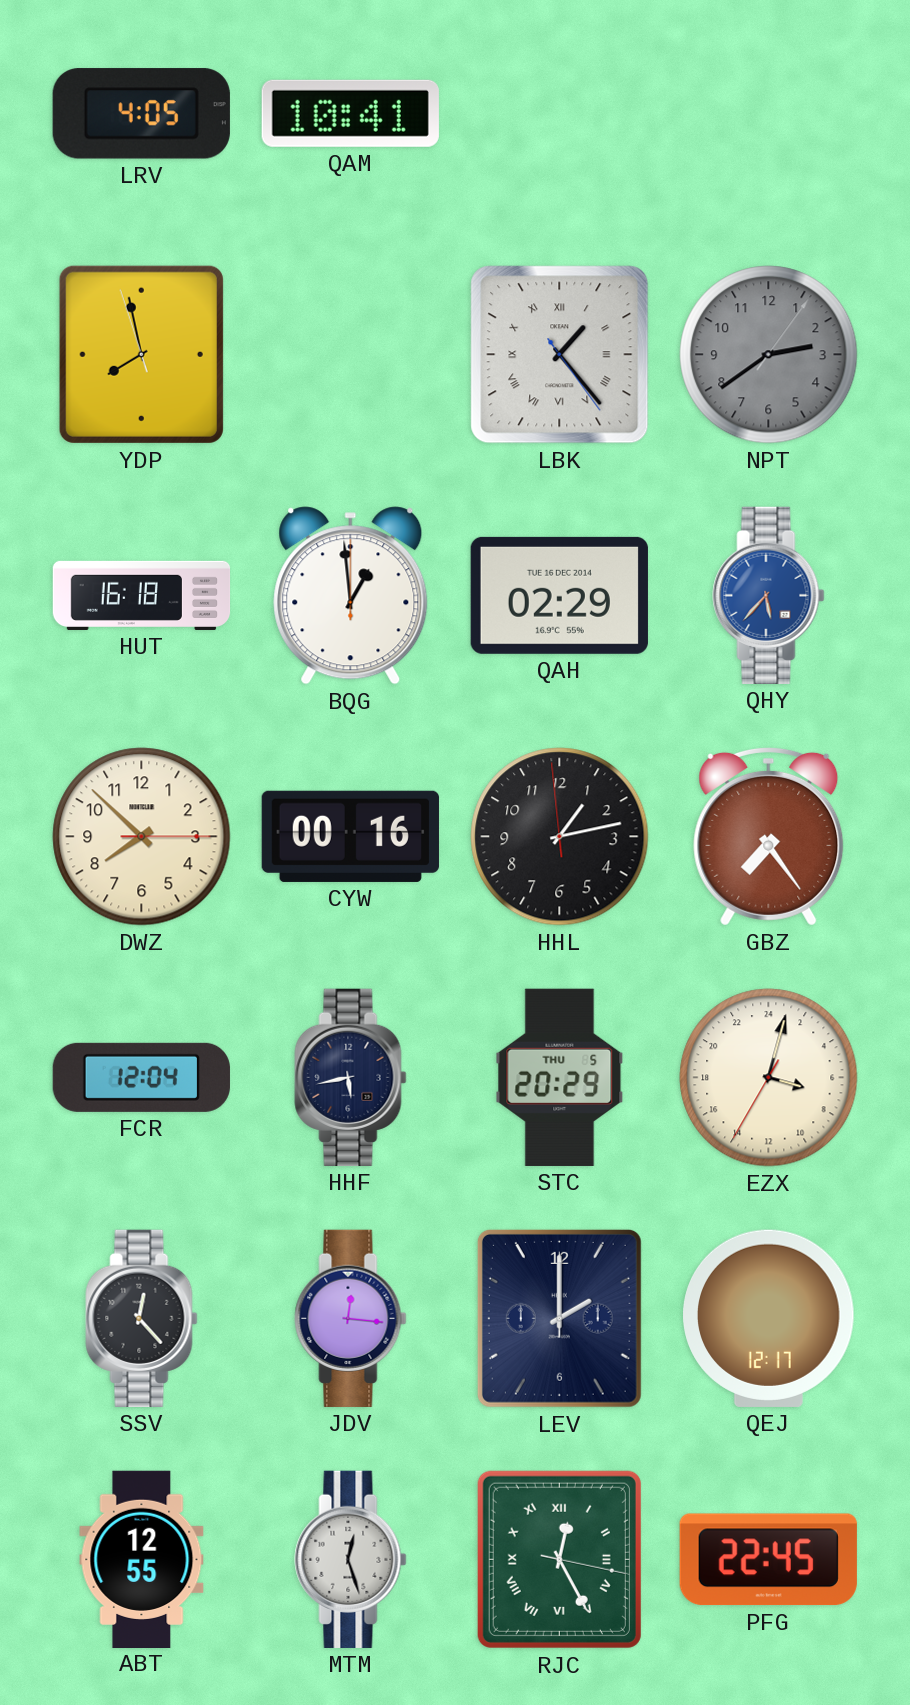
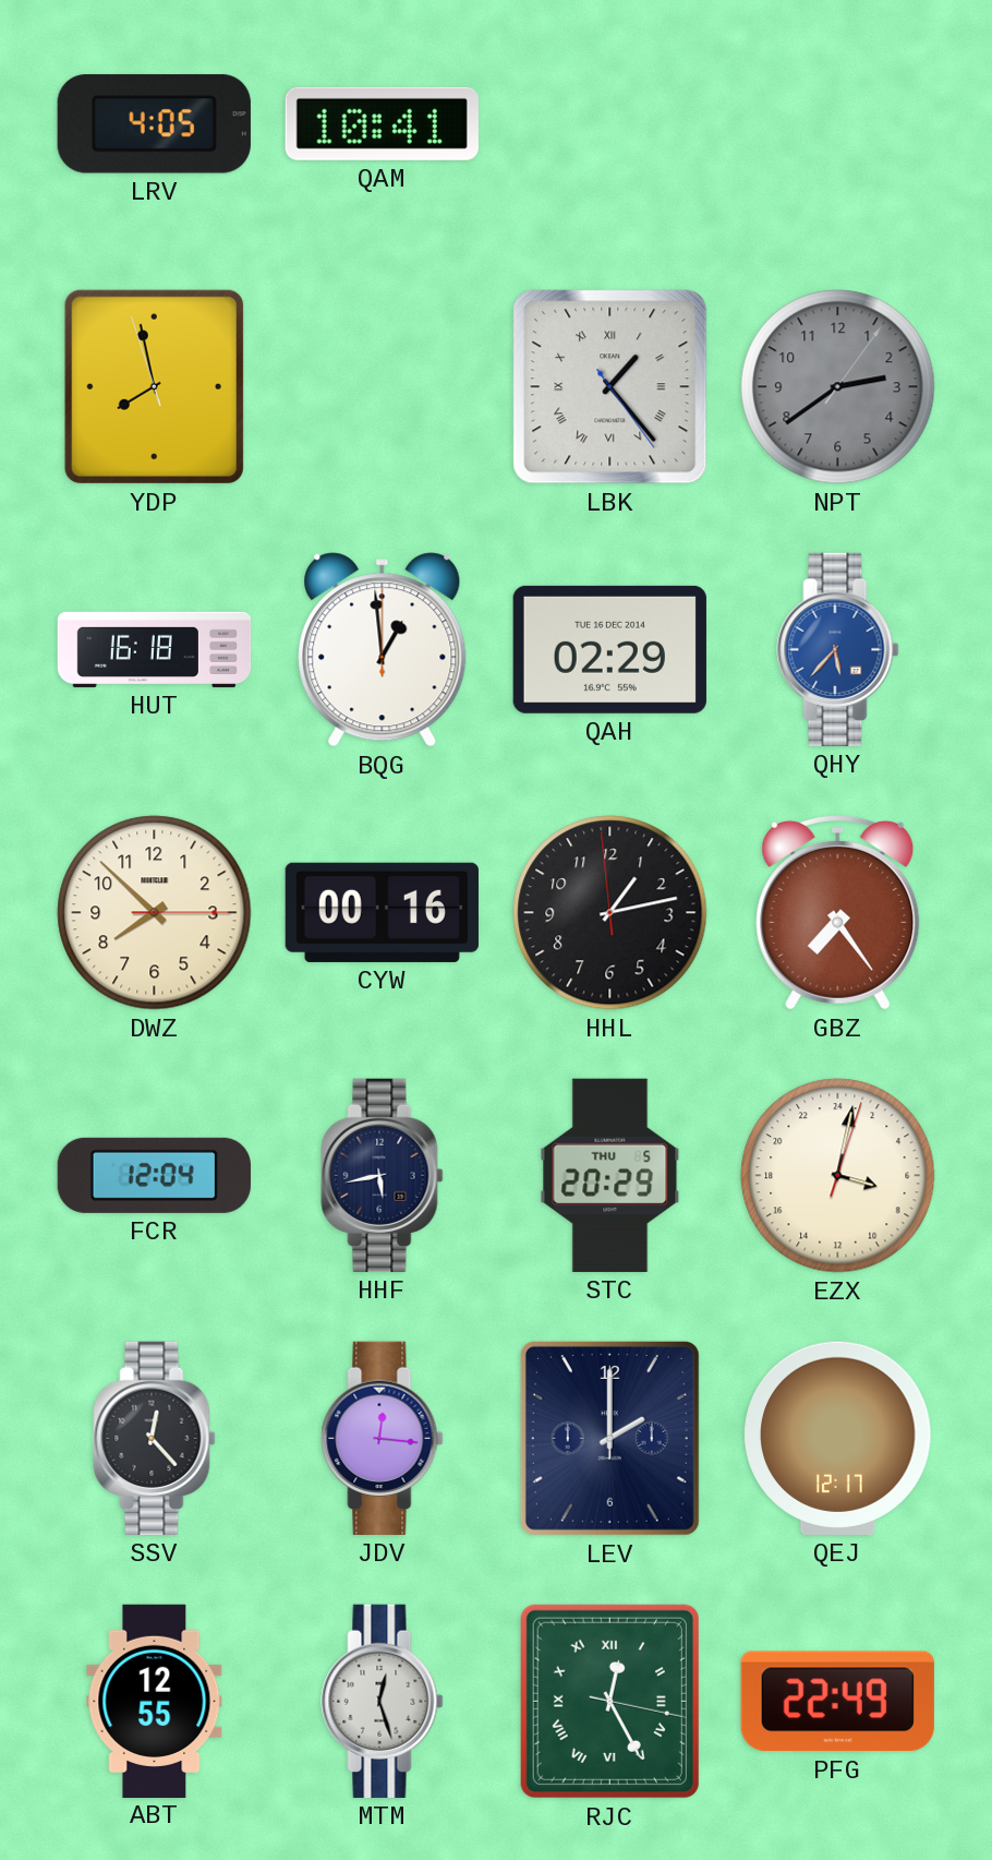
EZX: 7:02:35 -> 7:02:03 (838, 1176)
PFG: 22:45 -> 22:49 (837, 1702)
